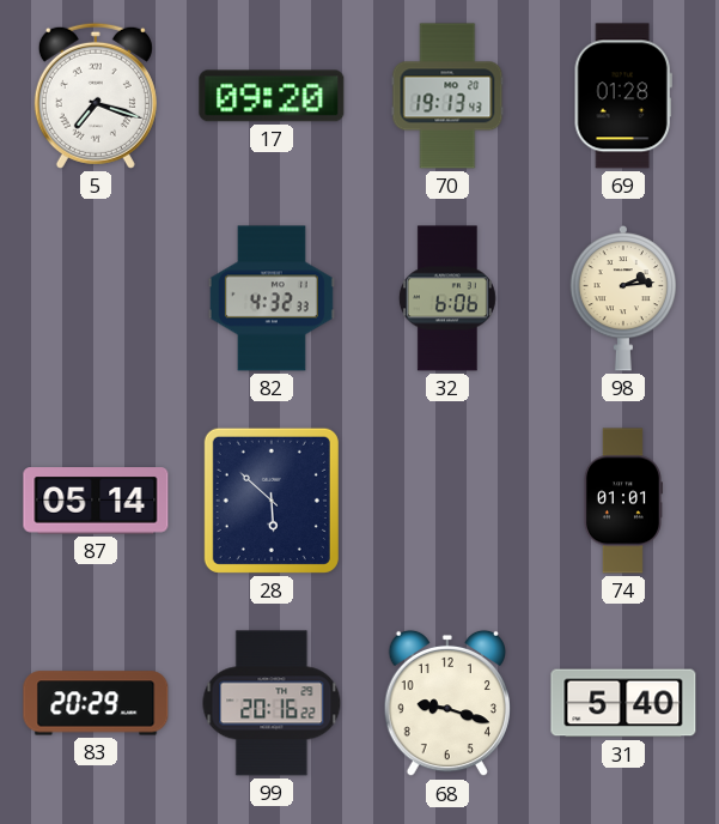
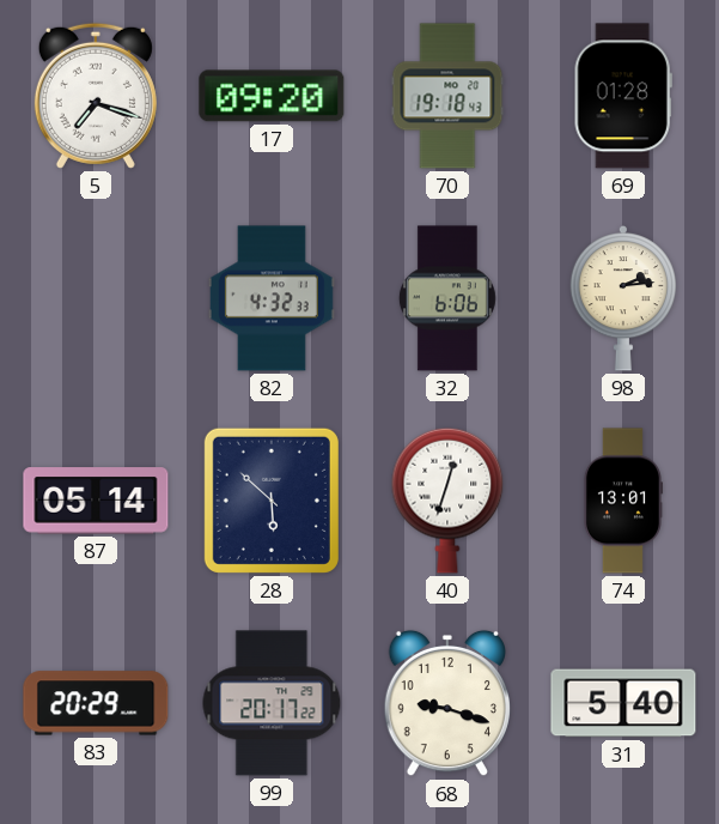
70: 19:13 -> 19:18 (447, 96)
40: none -> 12:33 (447, 501)
74: 01:01 -> 13:01 (622, 501)
99: 20:16 -> 20:17 (272, 703)
